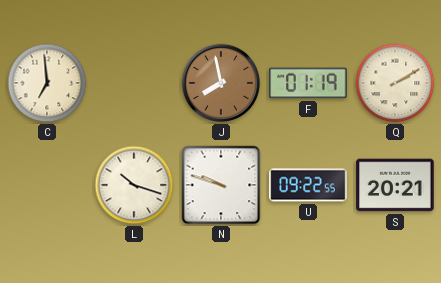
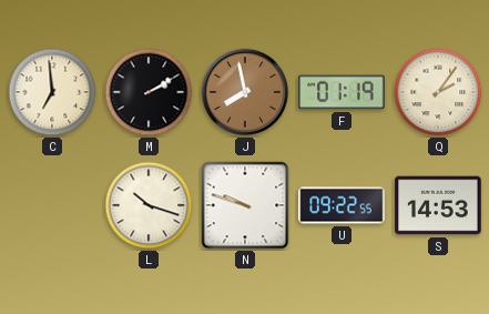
M: none -> 2:10 (149, 92)
Q: 2:10 -> 2:06 (438, 92)
S: 20:21 -> 14:53 (438, 205)
